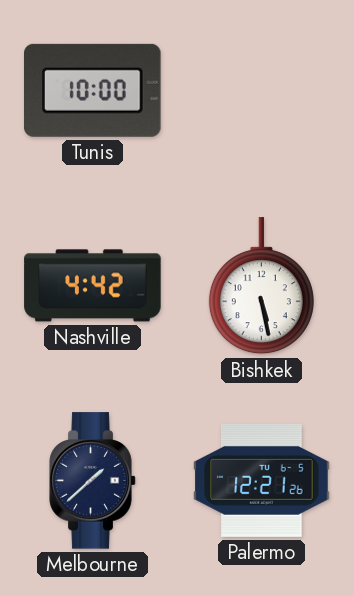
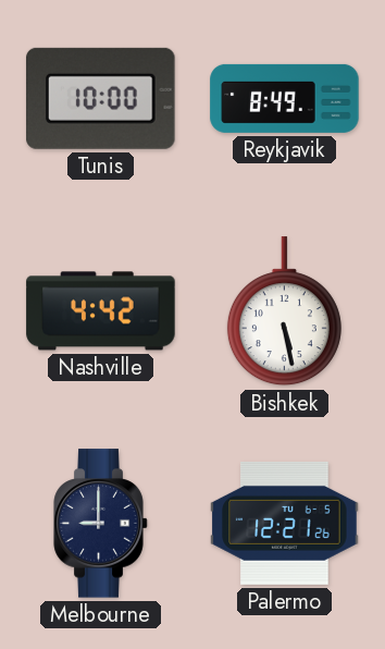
Reykjavik: none -> 8:49 (285, 98)
Melbourne: 1:38 -> 9:00 (101, 524)
